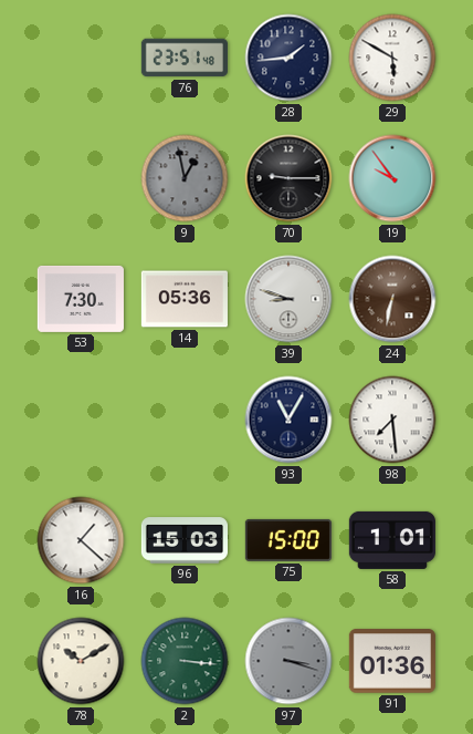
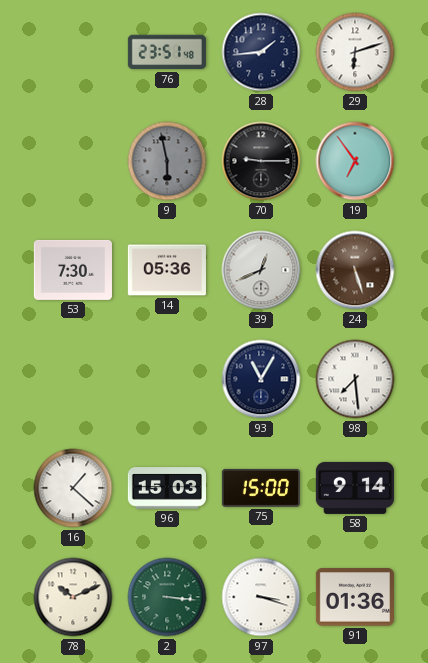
29: 5:50 -> 6:12 (355, 52)
9: 12:58 -> 5:58 (167, 161)
19: 9:54 -> 6:54 (355, 161)
39: 8:48 -> 12:41 (261, 270)
24: 6:32 -> 5:27 (355, 270)
58: 1:01 -> 9:14 (355, 488)
78: 10:10 -> 10:11 (73, 597)
97 dial: grey -> white (261, 597)
